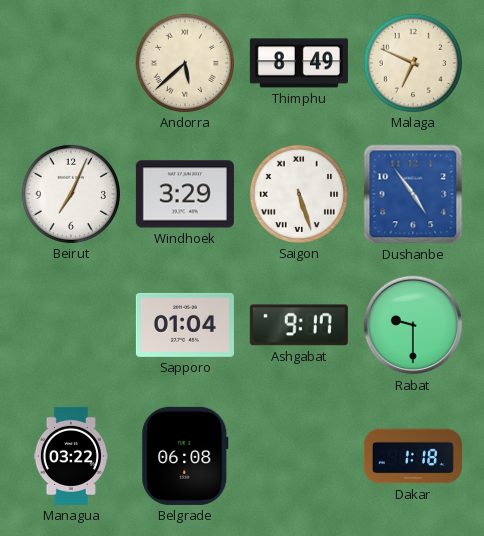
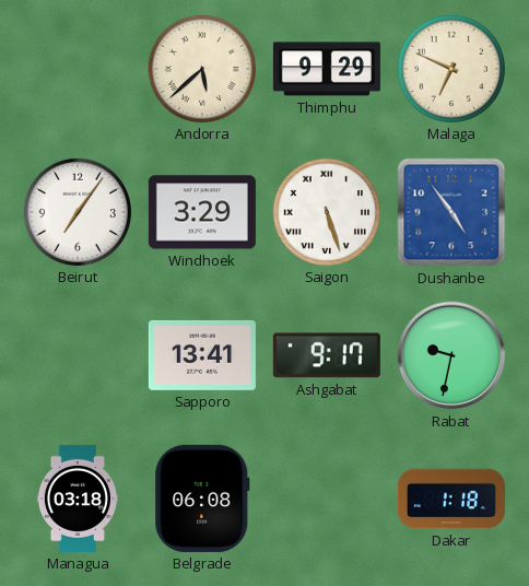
Thimphu: 8:49 -> 9:29 (327, 69)
Beirut: 7:04 -> 7:06 (78, 212)
Sapporo: 01:04 -> 13:41 (202, 355)
Rabat: 9:30 -> 9:32 (451, 355)
Managua: 03:22 -> 03:18 (77, 499)
